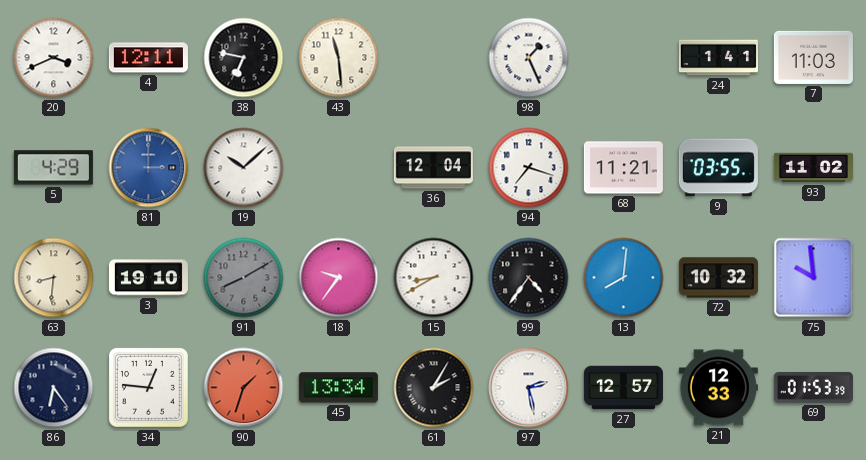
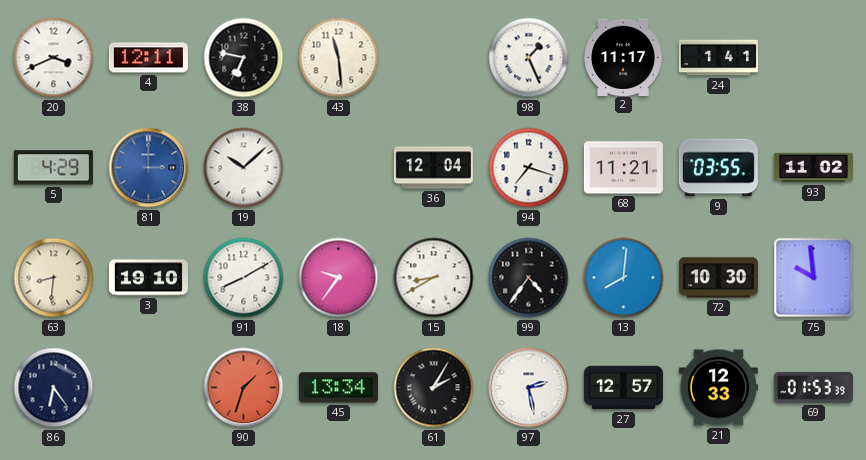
2: none -> 11:17 (623, 57)
7: 11:03 -> none (813, 57)
91 dial: grey -> white (244, 278)
72: 10:32 -> 10:30 (718, 278)
34: 12:46 -> none (148, 387)
